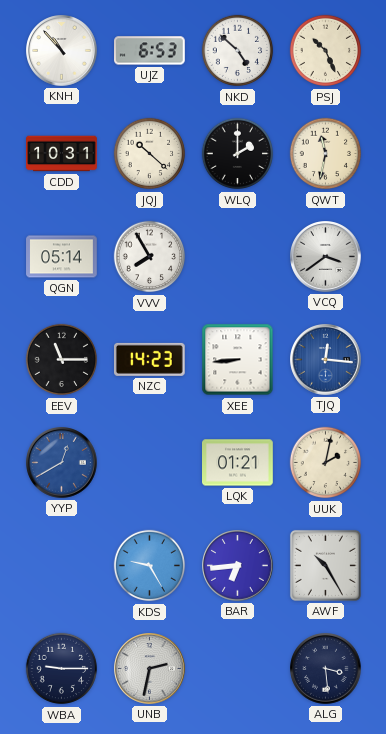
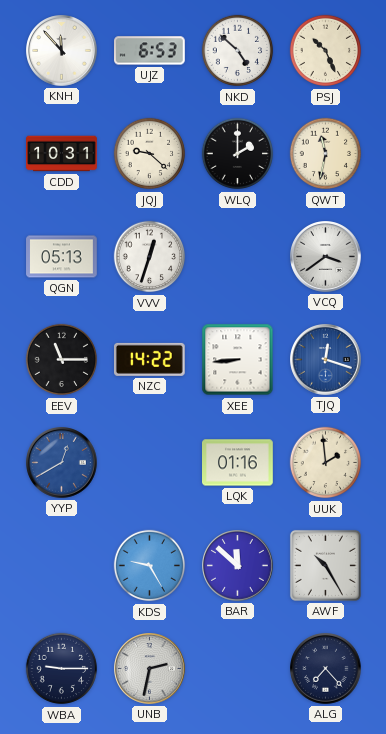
KNH: 10:53 -> 11:53 (62, 51)
JQJ: 10:22 -> 9:22 (150, 154)
QGN: 05:14 -> 05:13 (62, 257)
VVV: 7:55 -> 12:33 (150, 257)
NZC: 14:23 -> 14:22 (150, 359)
TJQ: 12:16 -> 12:18 (326, 360)
LQK: 01:21 -> 01:16 (238, 463)
UUK: 2:02 -> 1:59 (326, 463)
BAR: 6:44 -> 11:52 (238, 566)
ALG: 3:29 -> 7:23 (326, 669)
